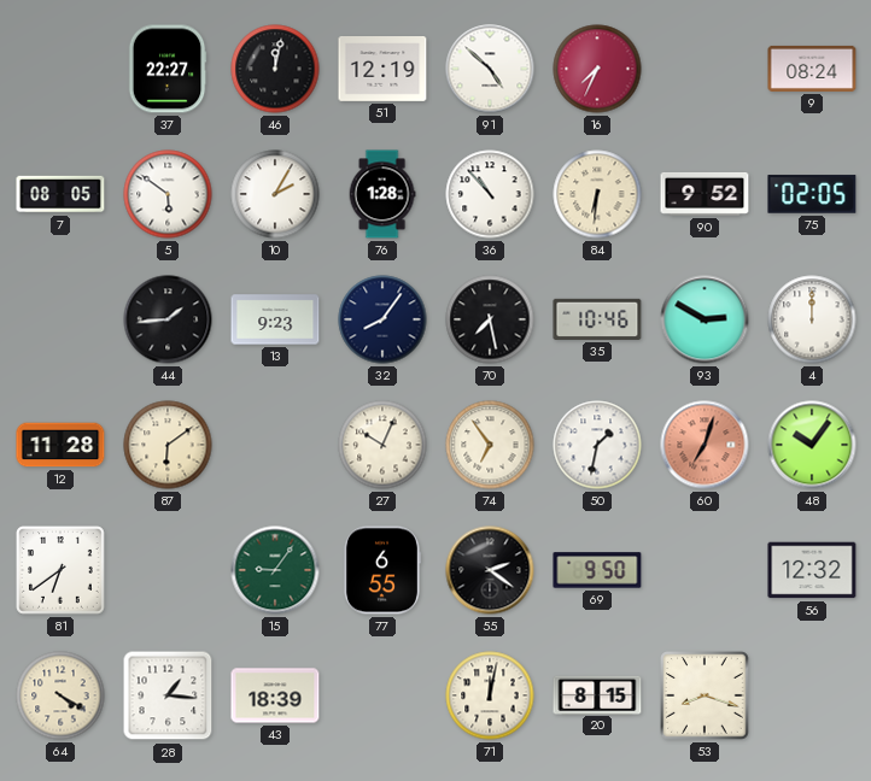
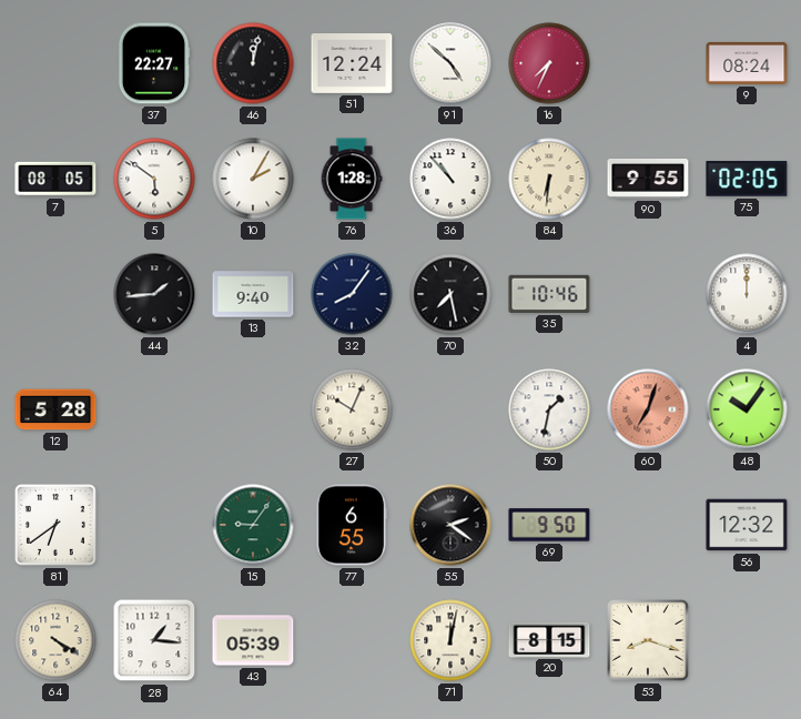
51: 12:19 -> 12:24 (352, 64)
90: 9:52 -> 9:55 (648, 179)
13: 9:23 -> 9:40 (253, 294)
93: 2:50 -> none (705, 319)
12: 11:28 -> 5:28 (55, 409)
87: 6:09 -> none (168, 445)
74: 6:54 -> none (490, 445)
43: 18:39 -> 05:39 (253, 640)
